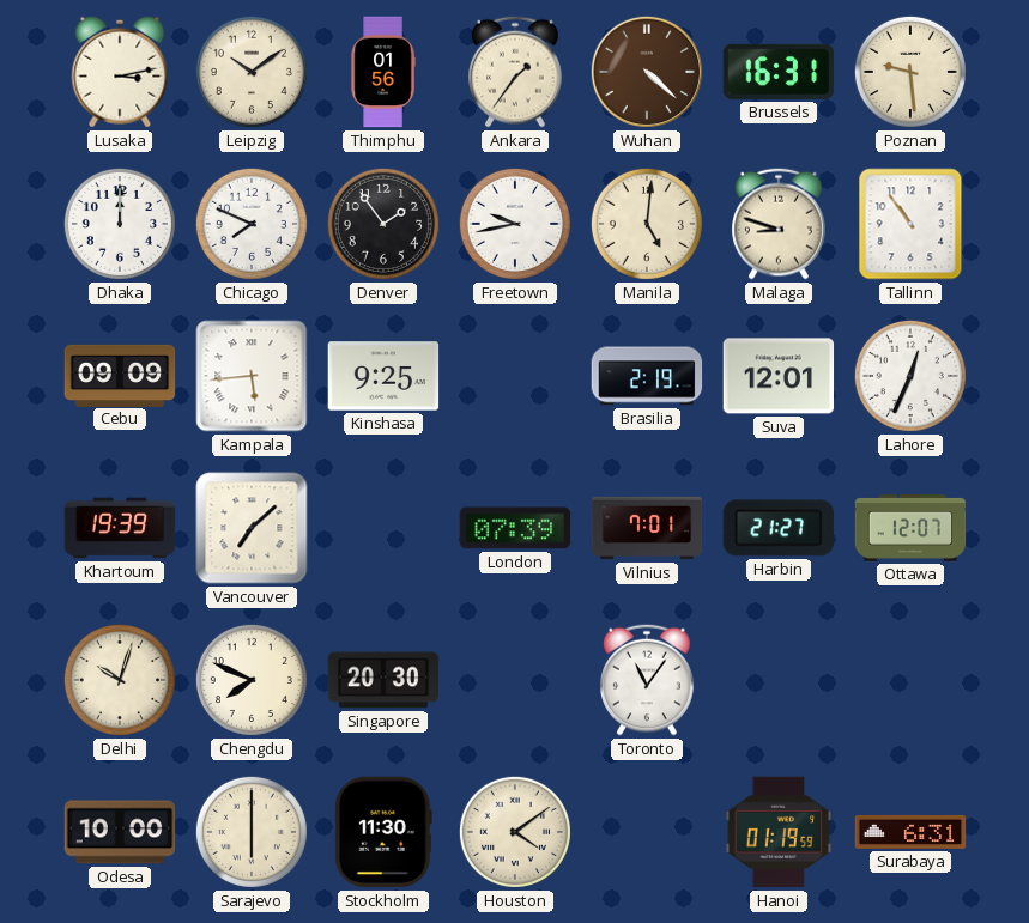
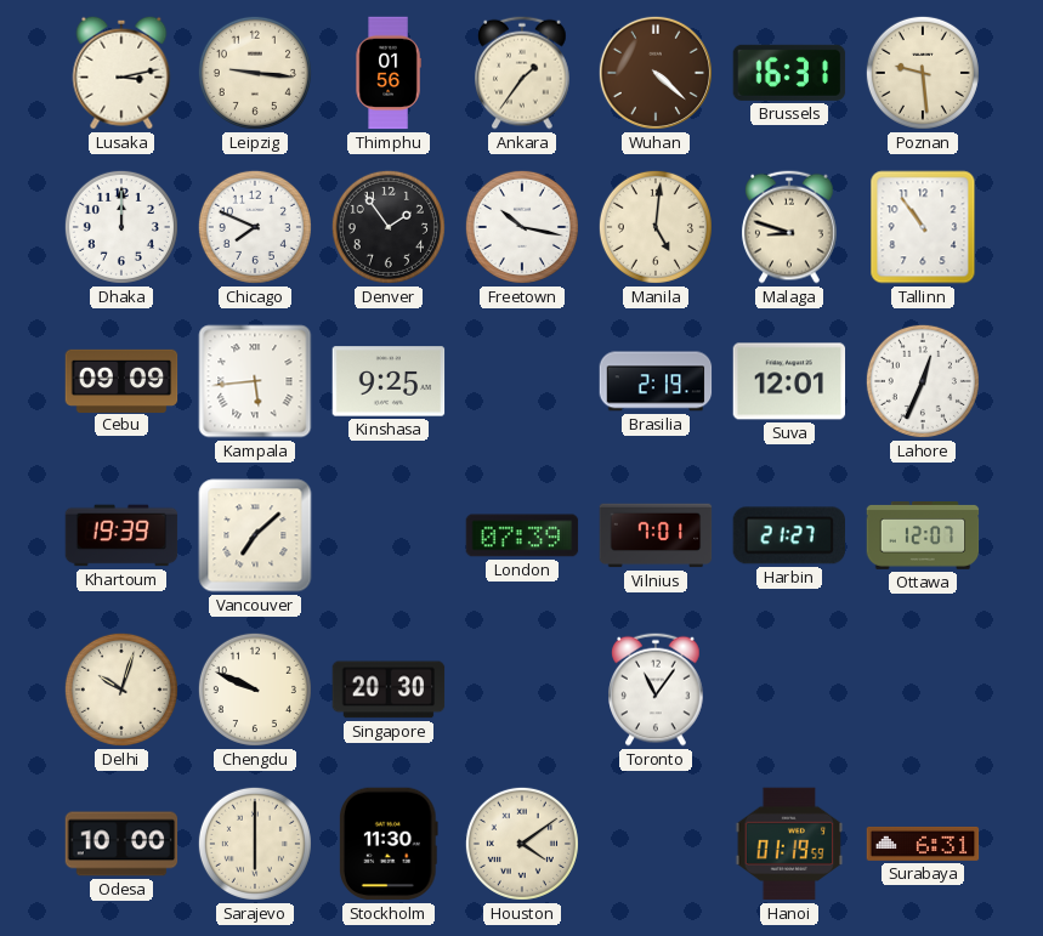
Leipzig: 10:09 -> 9:16 (255, 73)
Freetown: 9:43 -> 10:17 (522, 227)
Chengdu: 7:49 -> 9:49 (255, 690)
